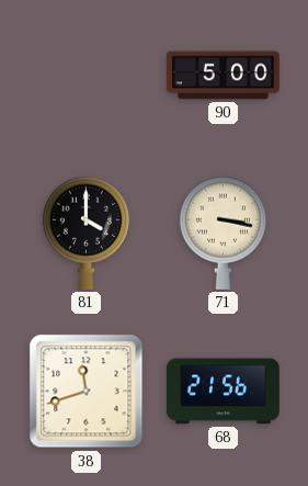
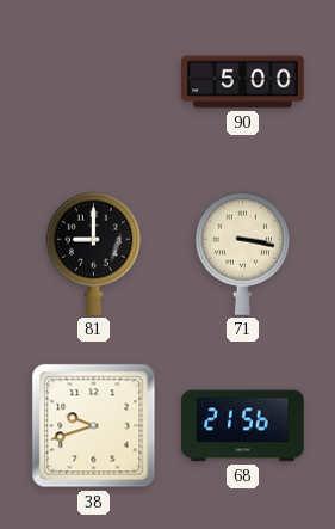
81: 4:00 -> 9:00 (93, 253)
38: 11:42 -> 9:42 (94, 426)
